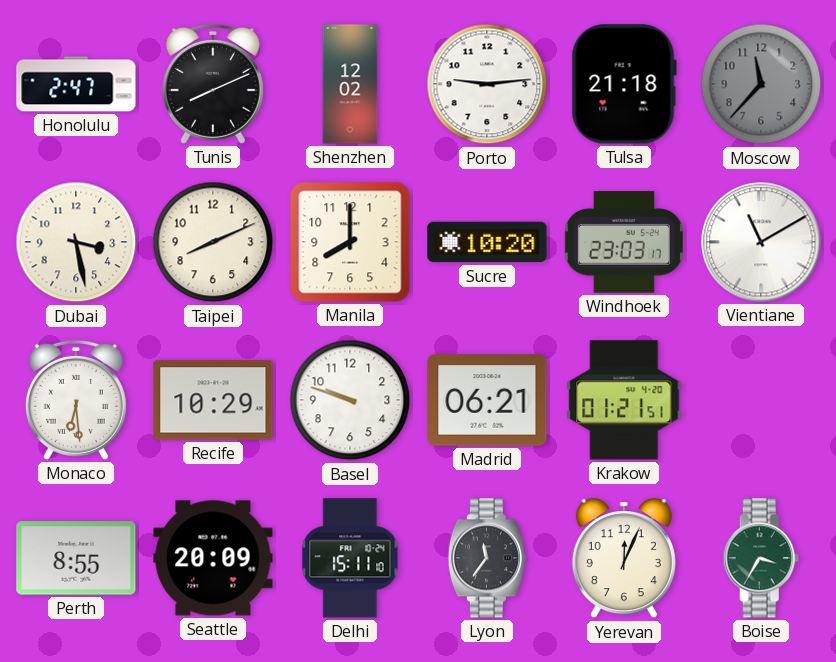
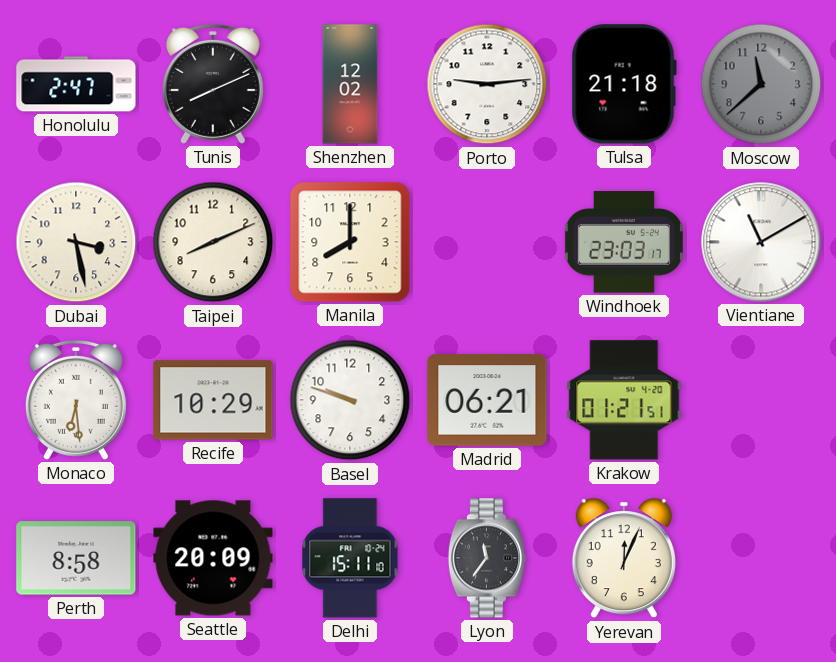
Moscow: 11:37 -> 11:38 (761, 84)
Sucre: 10:20 -> none (487, 242)
Perth: 8:55 -> 8:58 (76, 558)
Boise: 3:35 -> none (761, 558)
